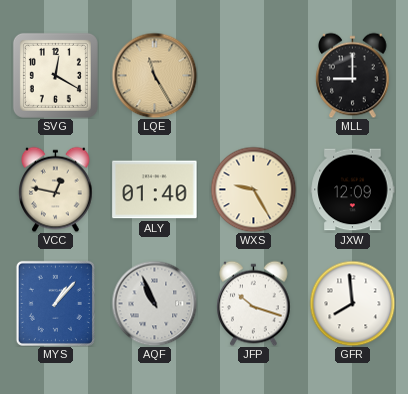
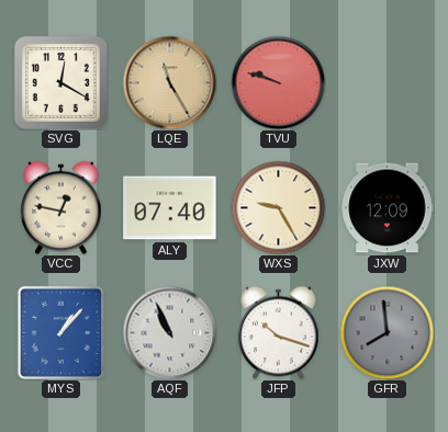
TVU: none -> 9:48 (278, 82)
MLL: 9:00 -> none (353, 75)
ALY: 01:40 -> 07:40 (170, 208)
GFR dial: white -> grey (387, 332)
